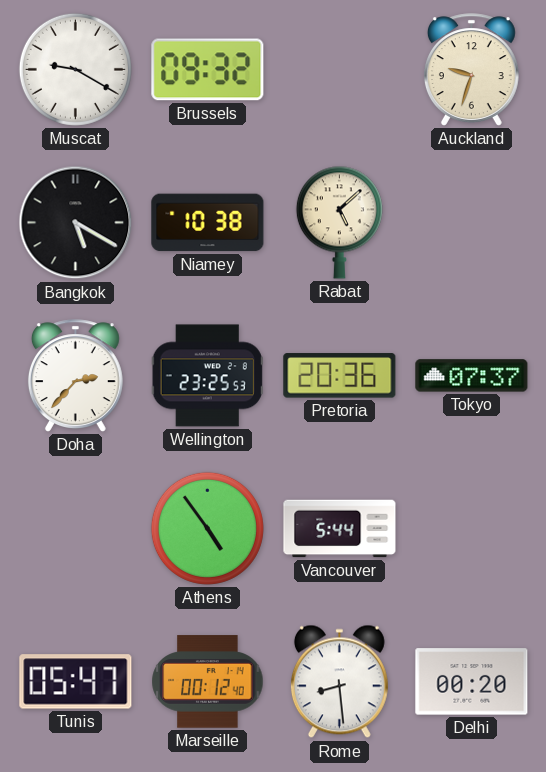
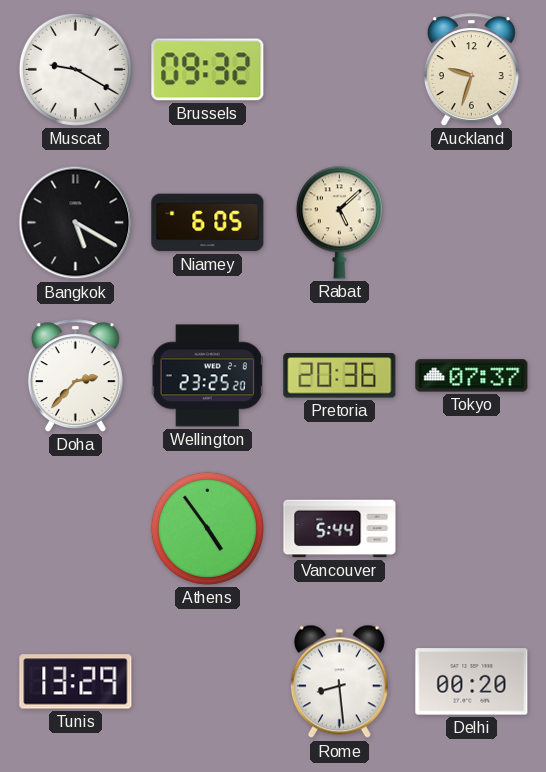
Niamey: 10:38 -> 6:05 (208, 223)
Wellington: 23:25:53 -> 23:25:20 (207, 376)
Tunis: 05:47 -> 13:29 (76, 682)
Marseille: 00:12 -> none (208, 682)
